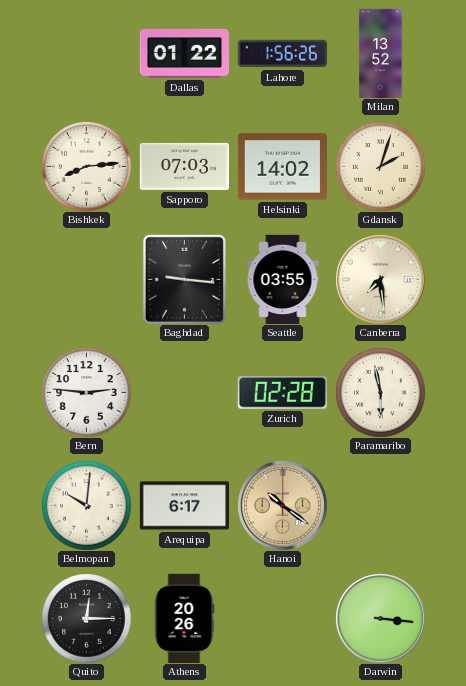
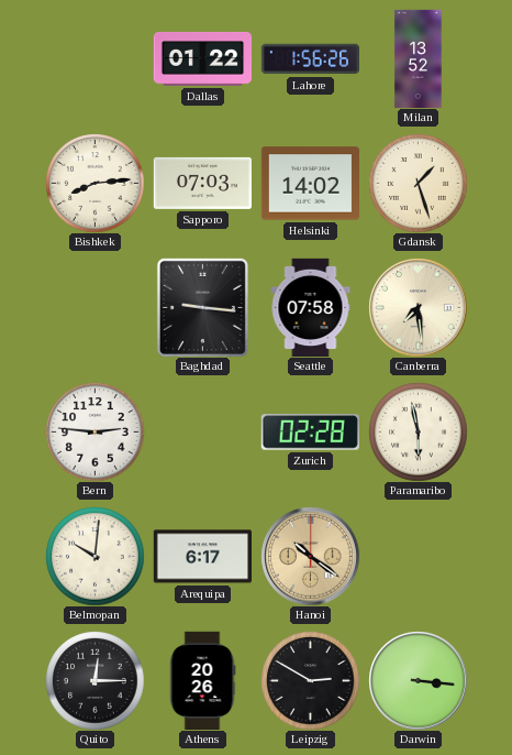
Gdansk: 2:03 -> 1:27 (418, 183)
Seattle: 03:55 -> 07:58 (311, 307)
Leipzig: none -> 2:50 (310, 680)
